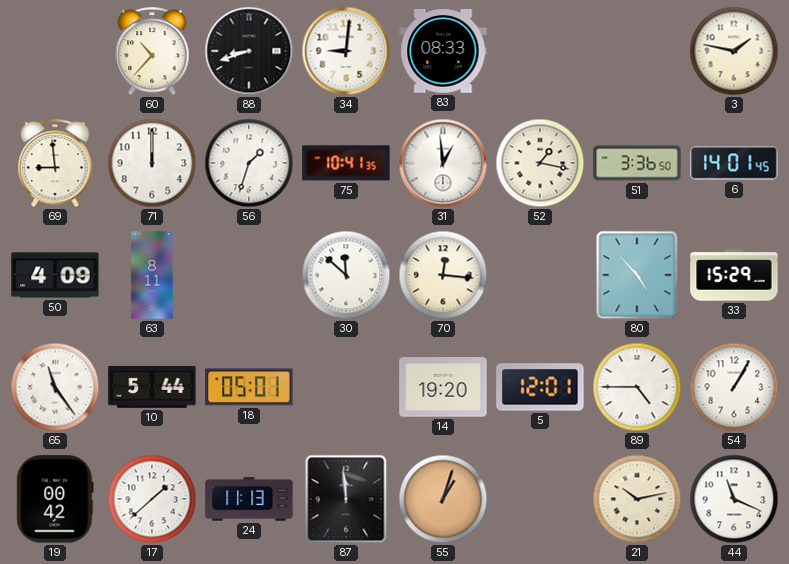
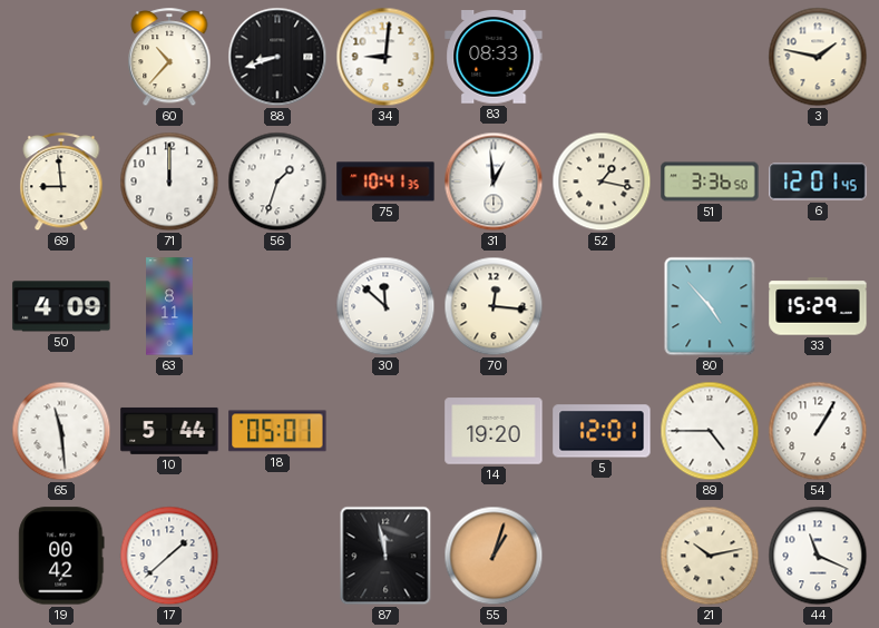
6: 14:01 -> 12:01 (818, 181)
65: 11:24 -> 11:29 (61, 431)
24: 11:13 -> none (249, 499)
87: 11:59 -> 11:58 (385, 556)
